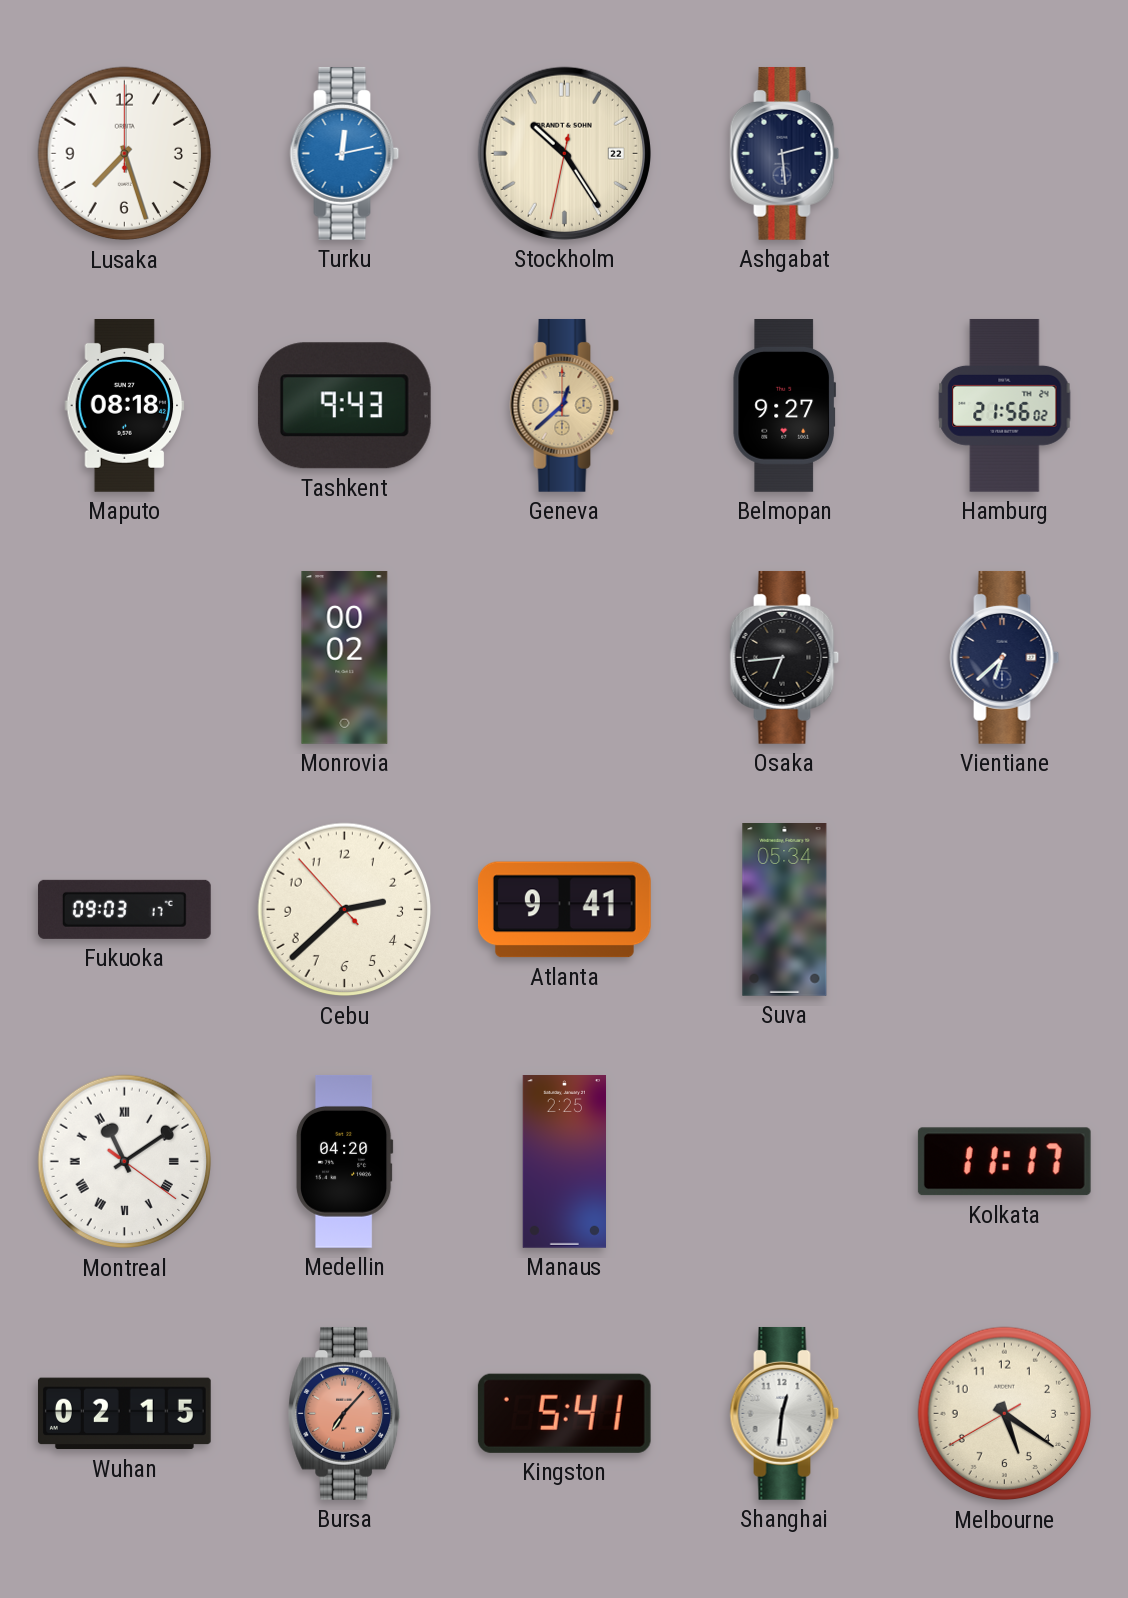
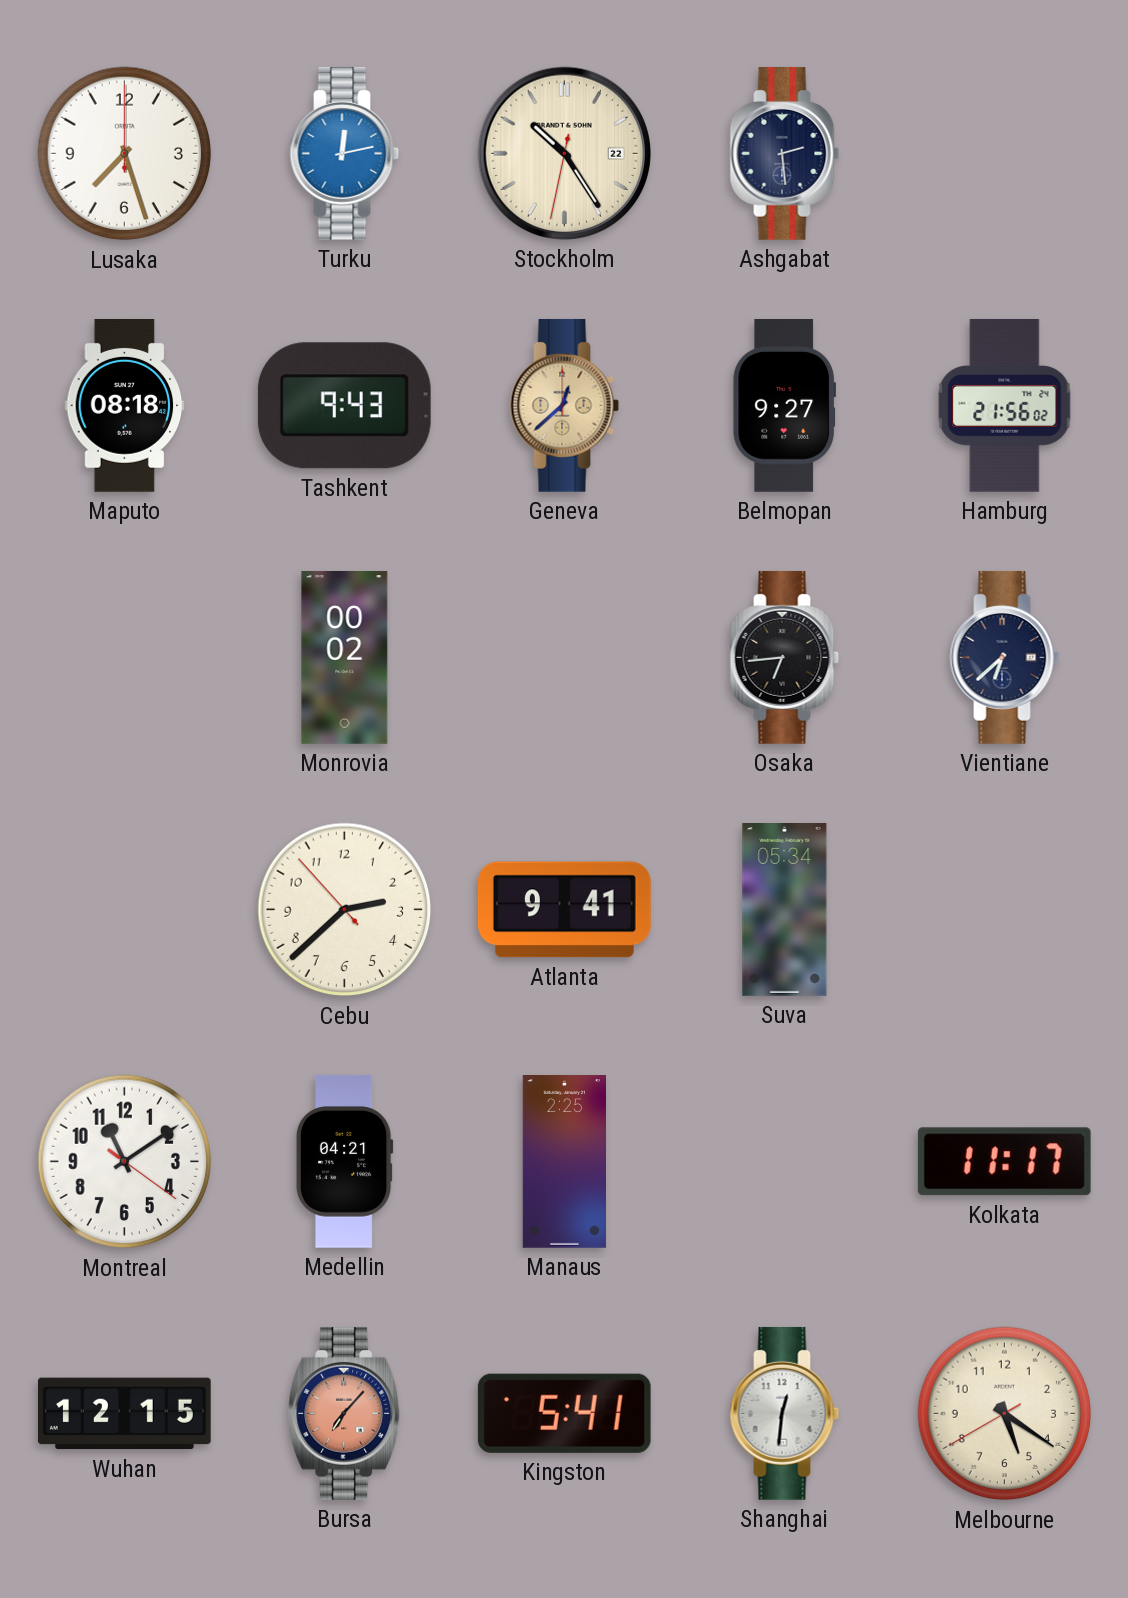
Fukuoka: 09:03 -> none (124, 909)
Montreal numerals: Roman -> Arabic (125, 1162)
Medellin: 04:20 -> 04:21 (344, 1161)
Wuhan: 02:15 -> 12:15 (124, 1414)
